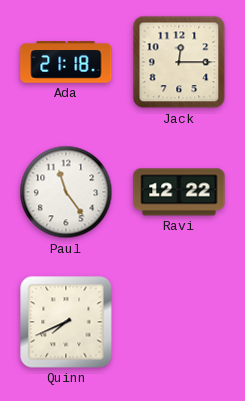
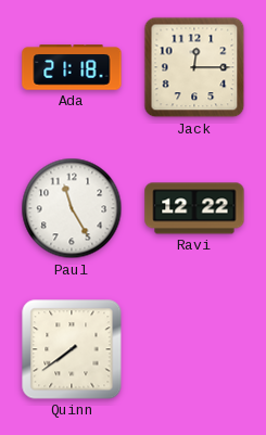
Paul: 11:24 -> 11:25 (72, 208)
Quinn: 7:41 -> 7:39 (72, 349)
